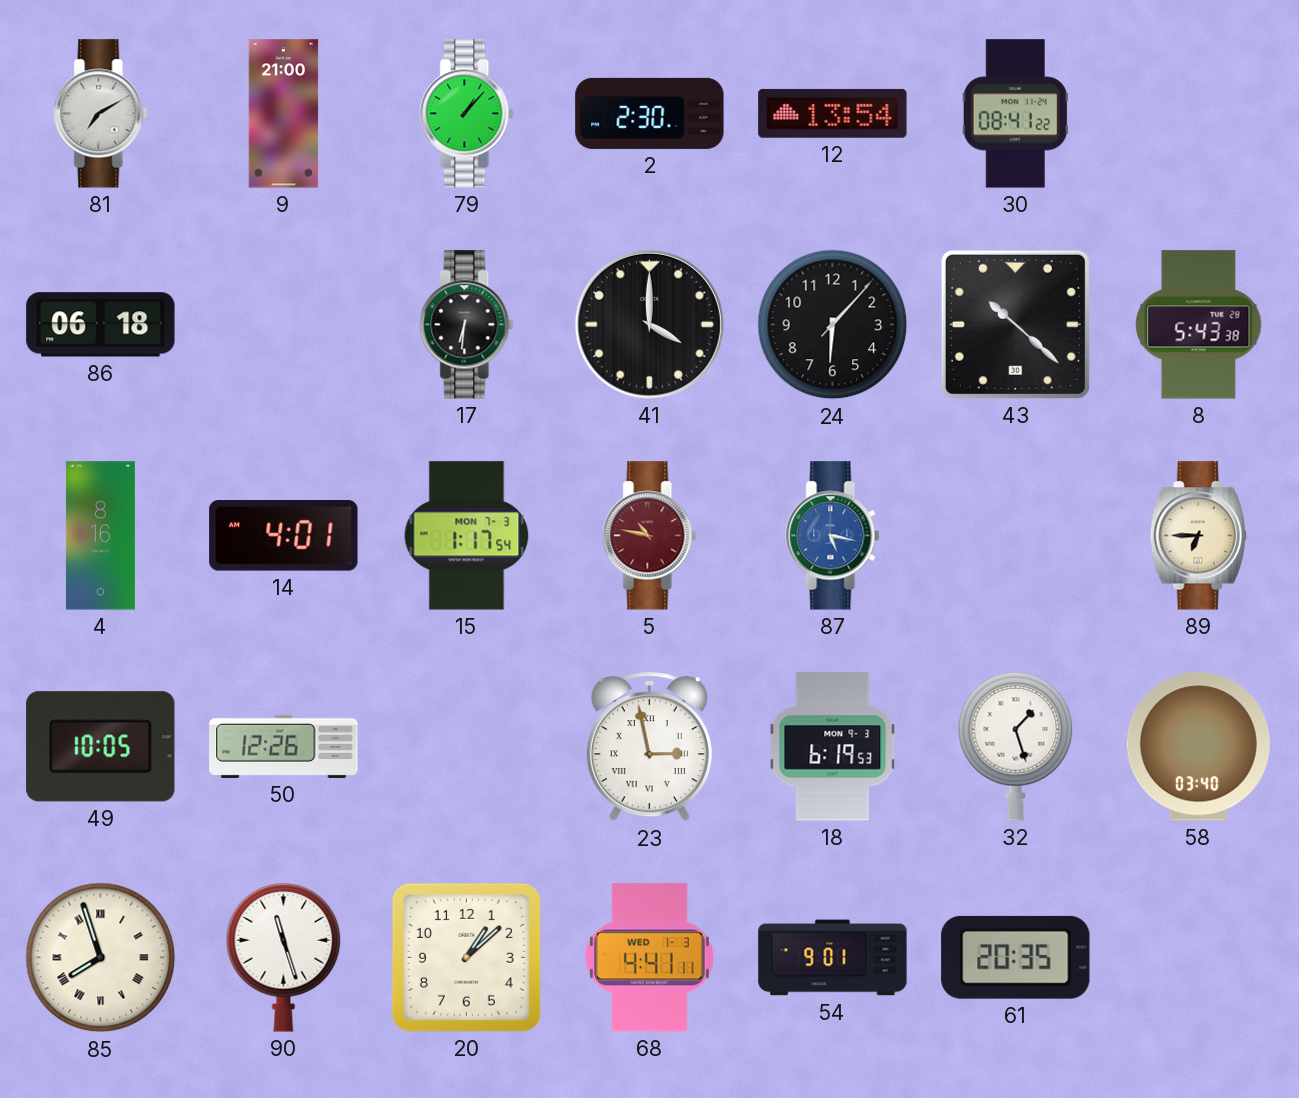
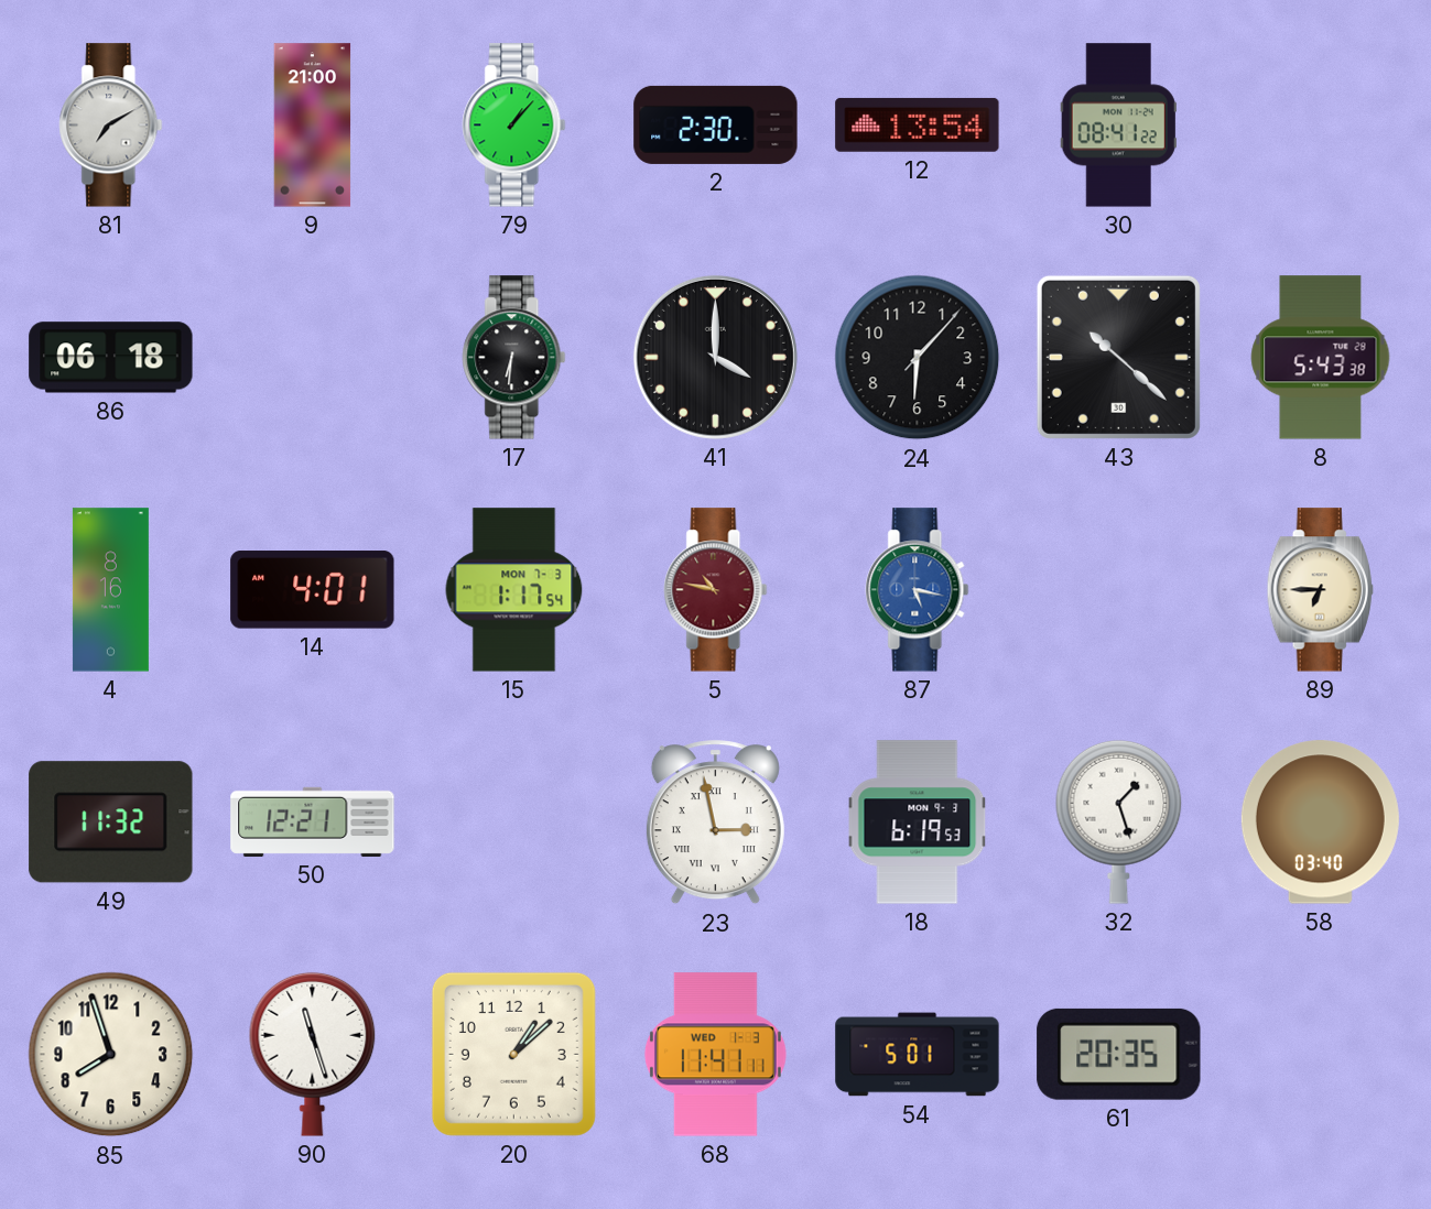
49: 10:05 -> 11:32 (111, 823)
50: 12:26 -> 12:21 (313, 821)
85 numerals: Roman -> Arabic (111, 1055)
68: 4:41 -> 11:41 (715, 1055)
54: 9:01 -> 5:01 (918, 1055)
